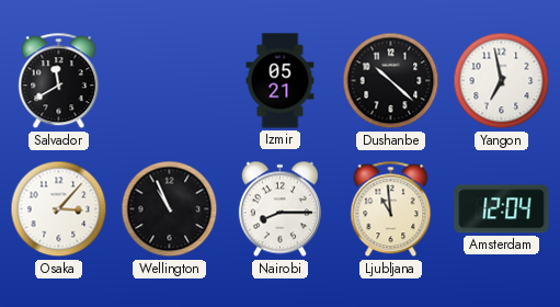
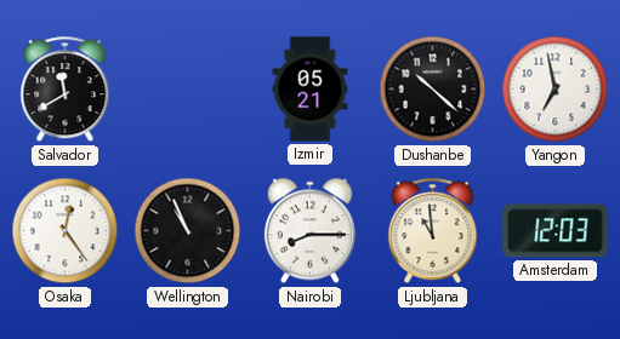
Osaka: 3:07 -> 12:24 (66, 231)
Amsterdam: 12:04 -> 12:03 (556, 231)
